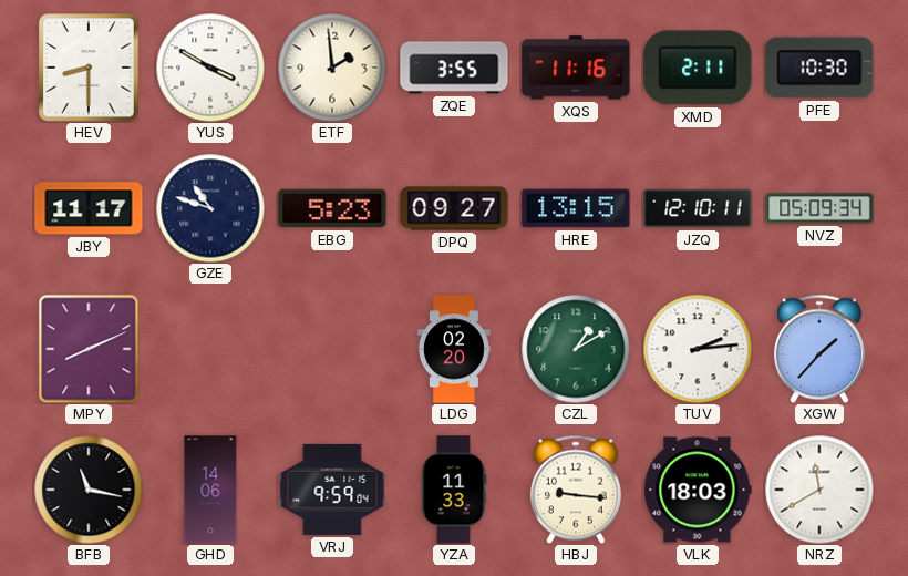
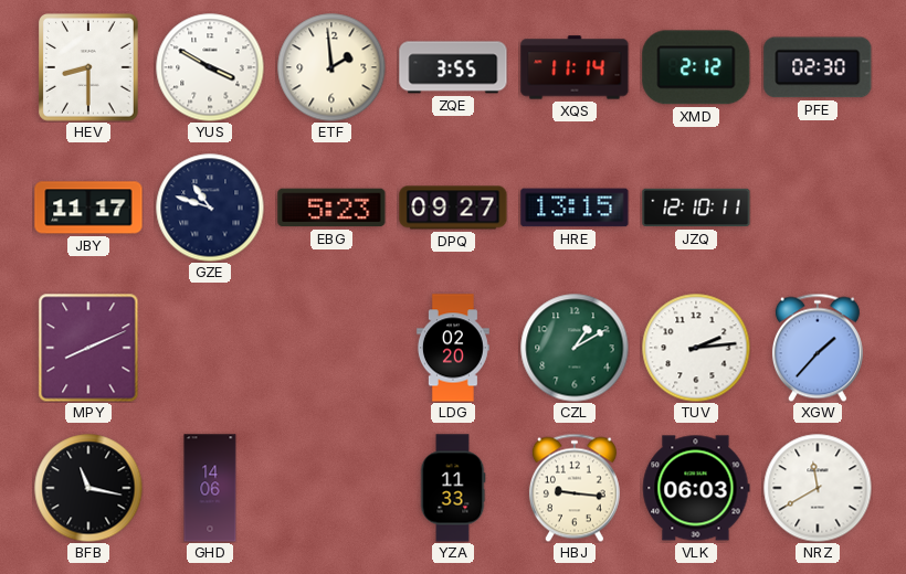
XQS: 11:16 -> 11:14 (575, 67)
XMD: 2:11 -> 2:12 (696, 67)
PFE: 10:30 -> 02:30 (818, 67)
NVZ: 05:09 -> none (819, 208)
VRJ: 9:59 -> none (332, 490)
VLK: 18:03 -> 06:03 (696, 488)
